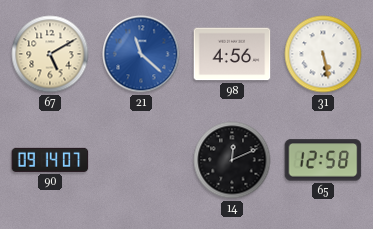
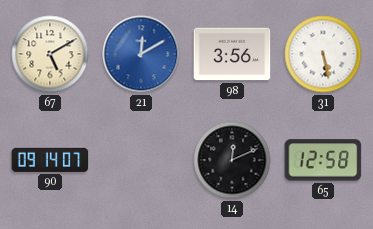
21: 11:22 -> 12:10 (141, 54)
98: 4:56 -> 3:56 (232, 54)
